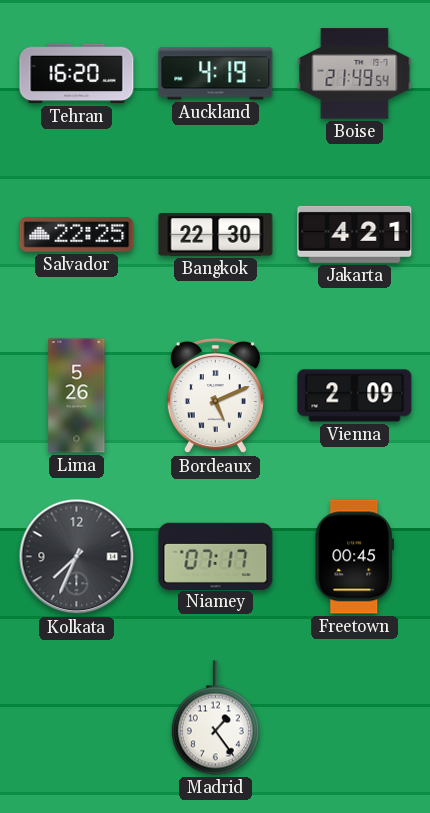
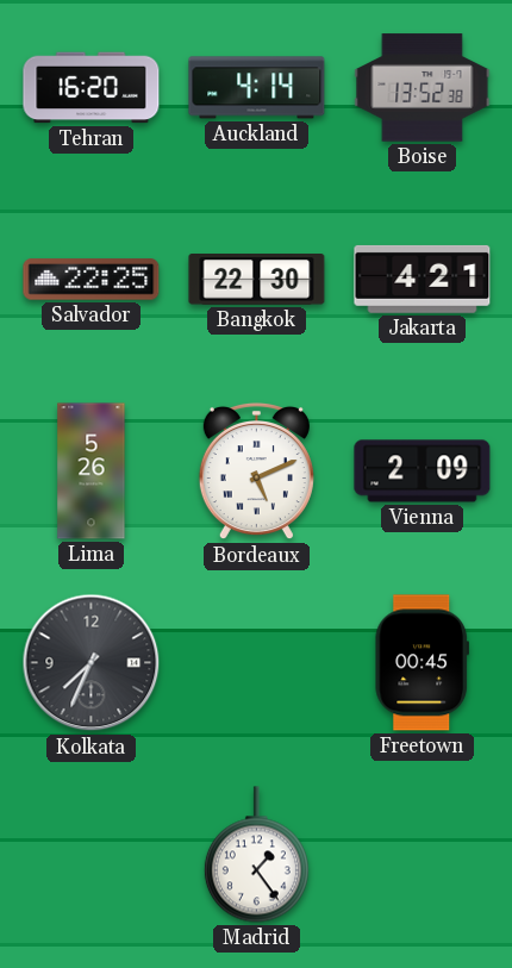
Auckland: 4:19 -> 4:14 (257, 88)
Boise: 21:49 -> 13:52 (423, 88)
Niamey: 07:17 -> none (216, 556)
